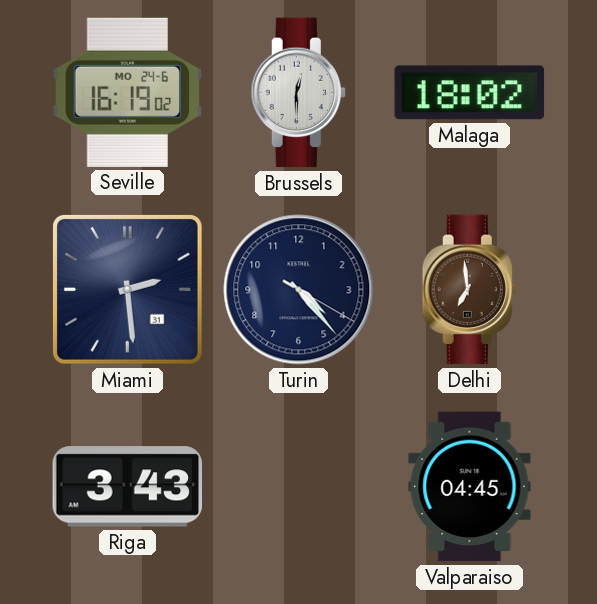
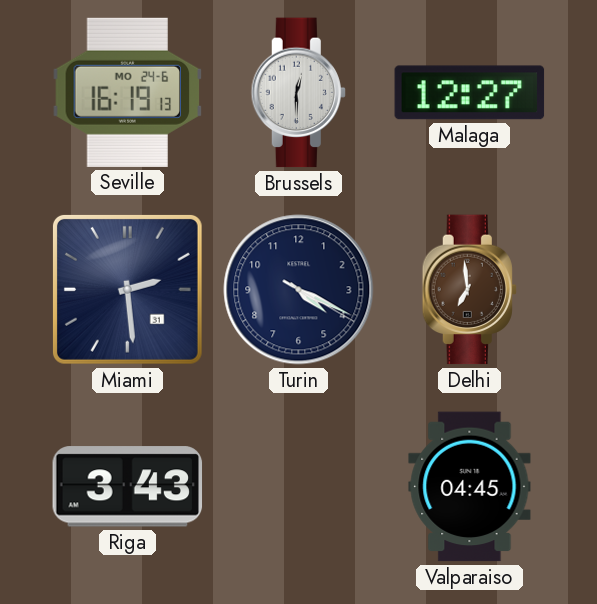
Seville: 16:19:02 -> 16:19:13 (128, 92)
Malaga: 18:02 -> 12:27 (470, 93)
Turin: 4:23 -> 4:19 (299, 290)
